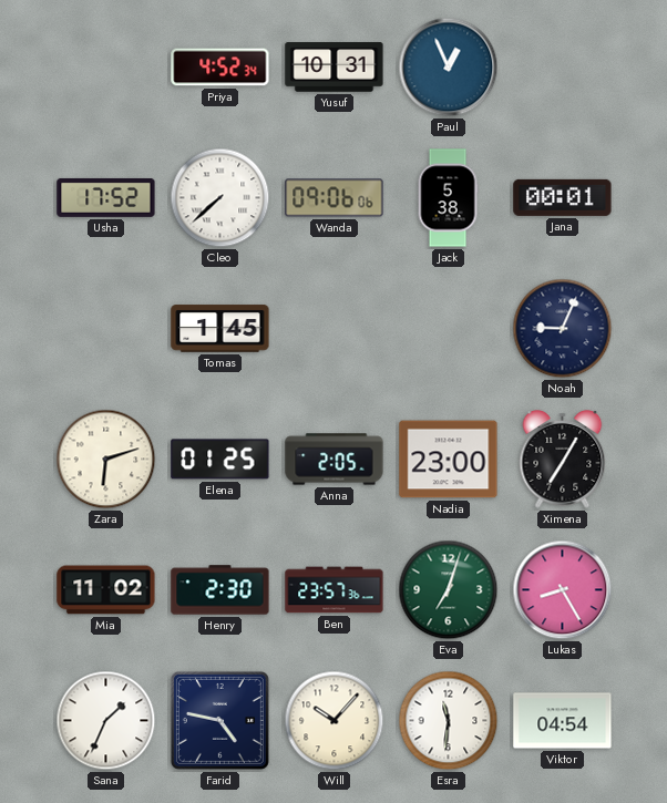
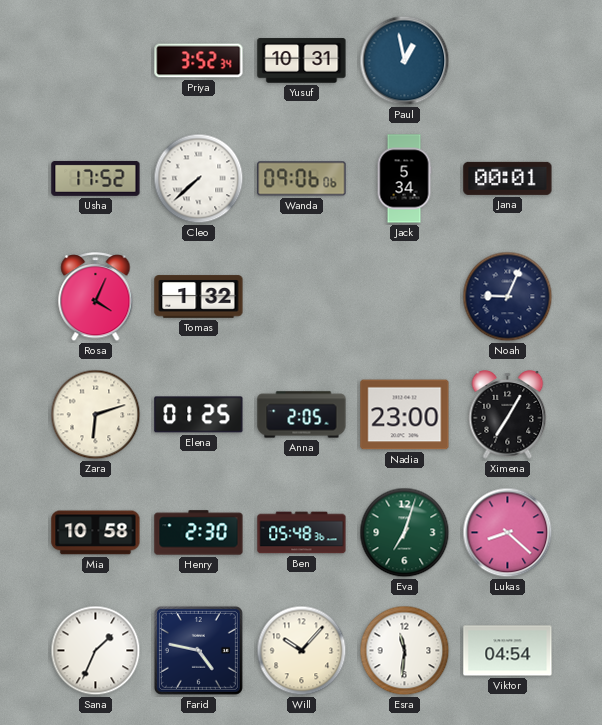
Priya: 4:52 -> 3:52 (199, 61)
Paul: 12:56 -> 12:58 (405, 61)
Jack: 5:38 -> 5:34 (404, 179)
Rosa: none -> 4:04 (96, 297)
Tomas: 1:45 -> 1:32 (199, 297)
Mia: 11:02 -> 10:58 (96, 533)
Ben: 23:57 -> 05:48 (302, 533)
Lukas: 8:25 -> 8:22 (508, 533)
